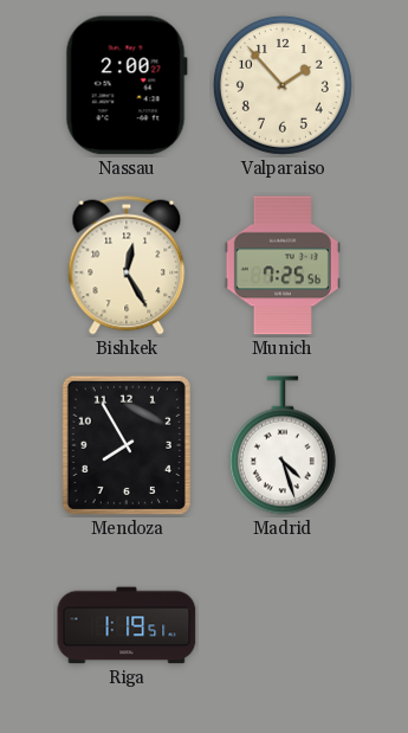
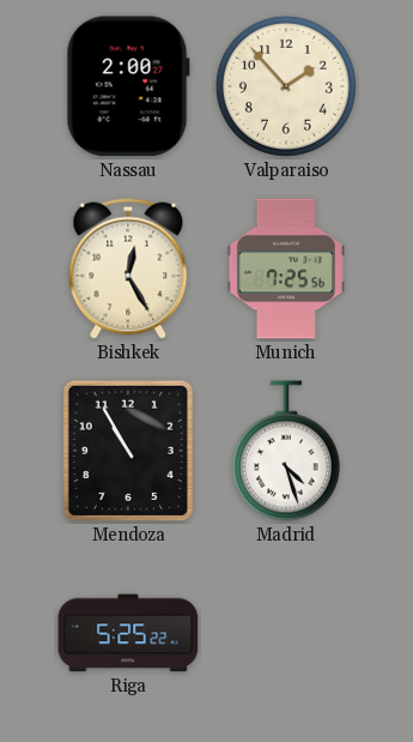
Mendoza: 7:55 -> 10:55 (128, 451)
Riga: 1:19 -> 5:25 (128, 633)
